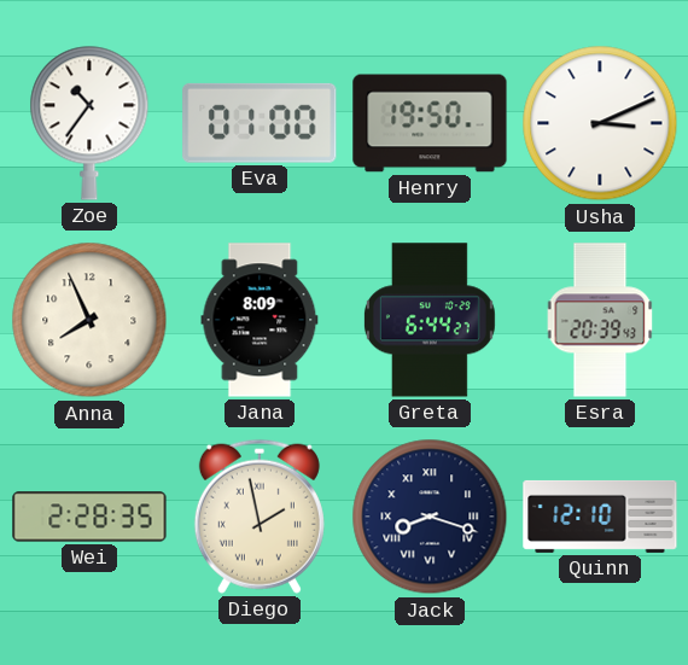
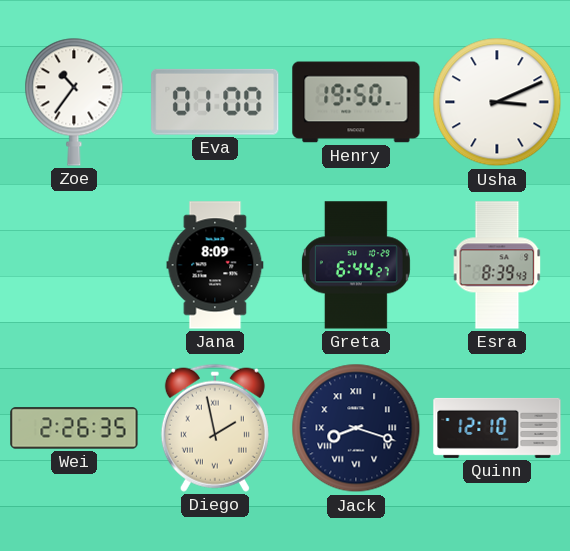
Anna: 7:56 -> none (89, 320)
Esra: 20:39 -> 8:39 (497, 265)
Wei: 2:28 -> 2:26 (74, 428)
